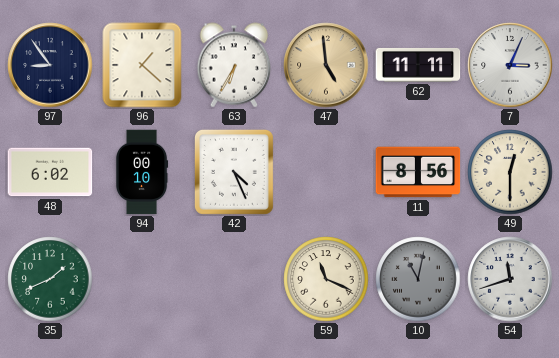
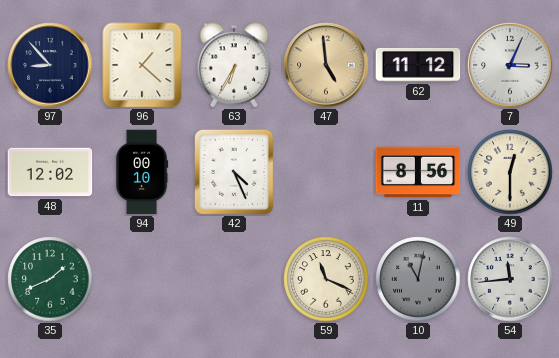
97: 8:54 -> 8:53 (50, 65)
62: 11:11 -> 11:12 (418, 65)
48: 6:02 -> 12:02 (50, 172)
54: 11:42 -> 11:44 (510, 279)
